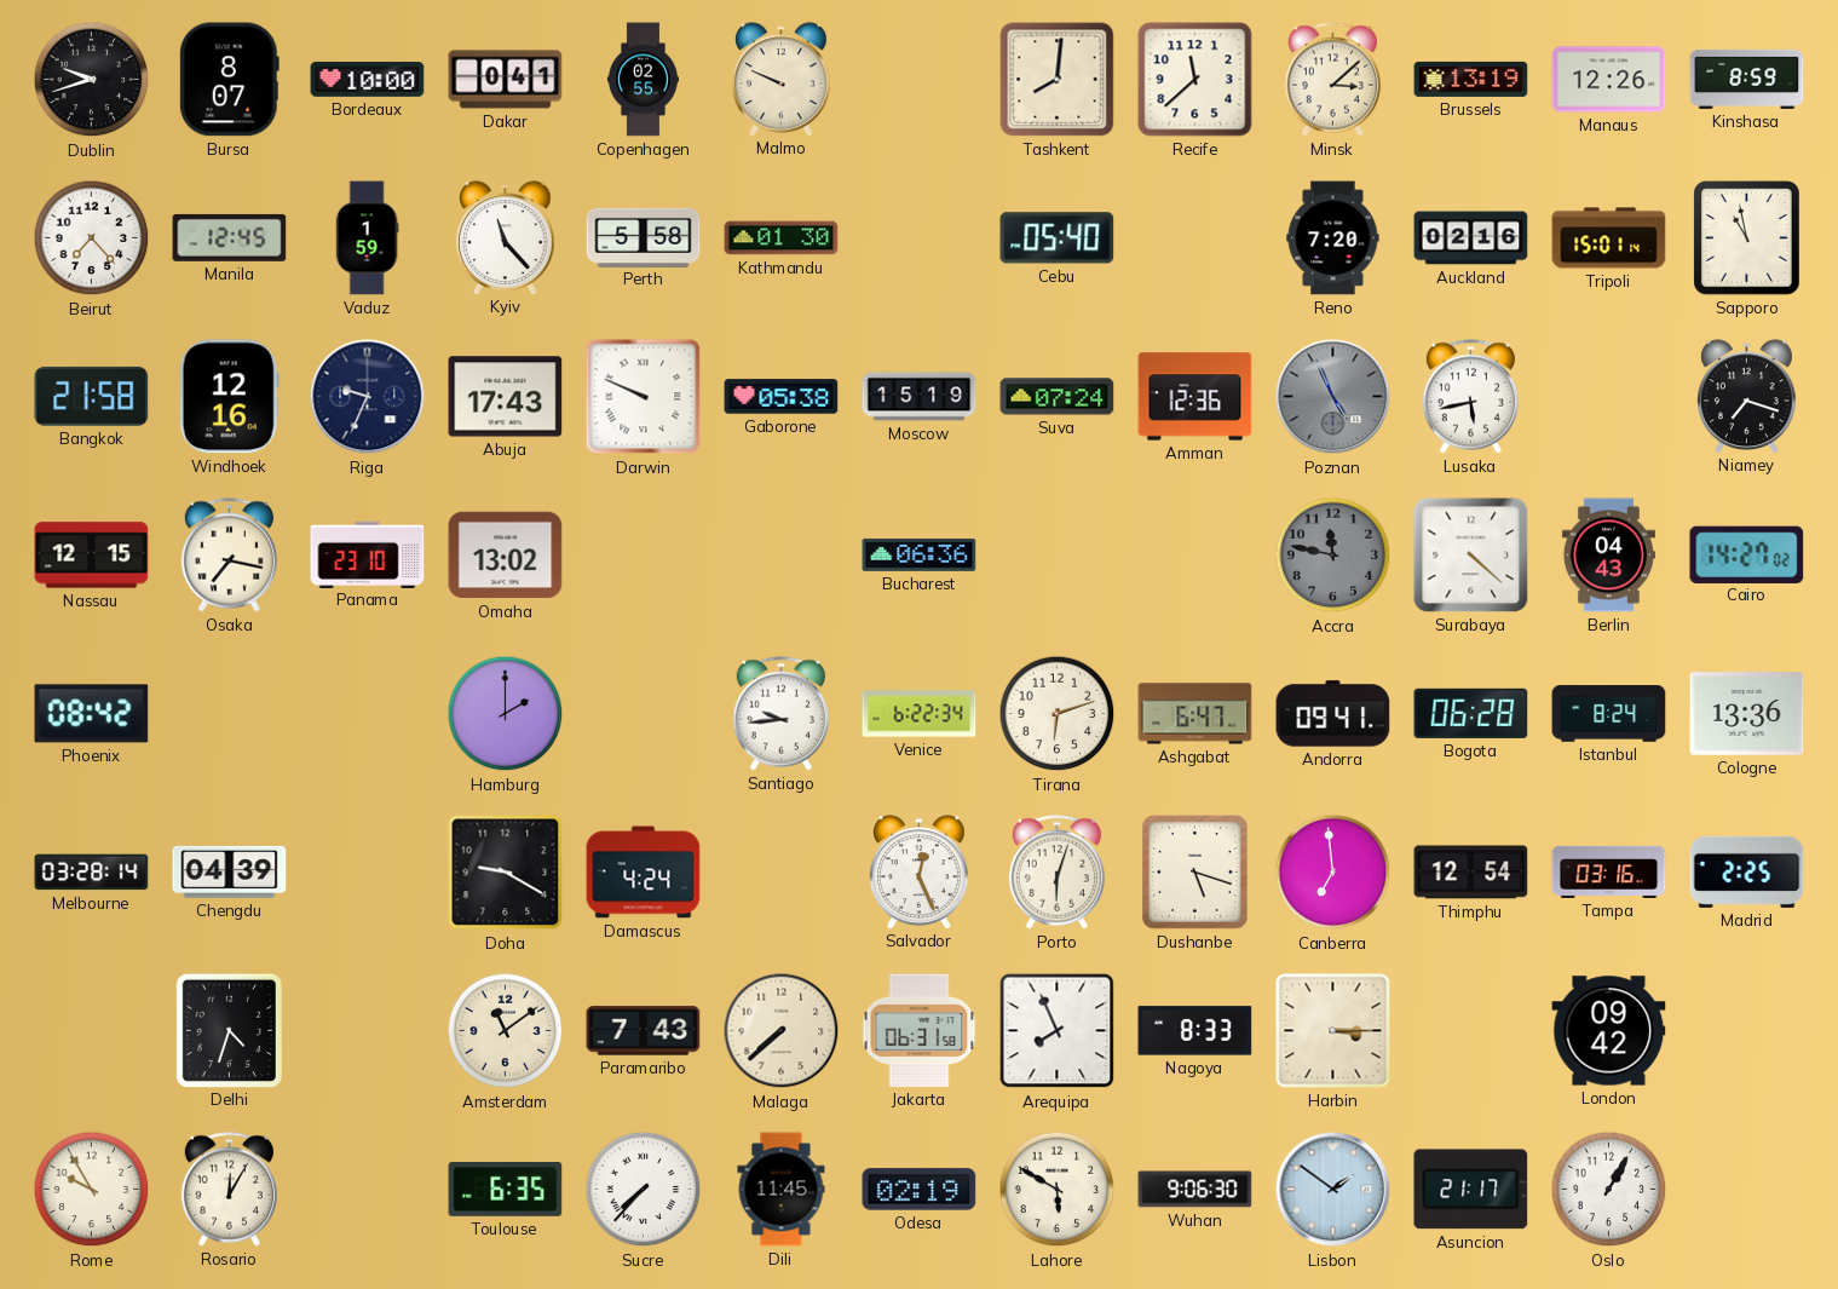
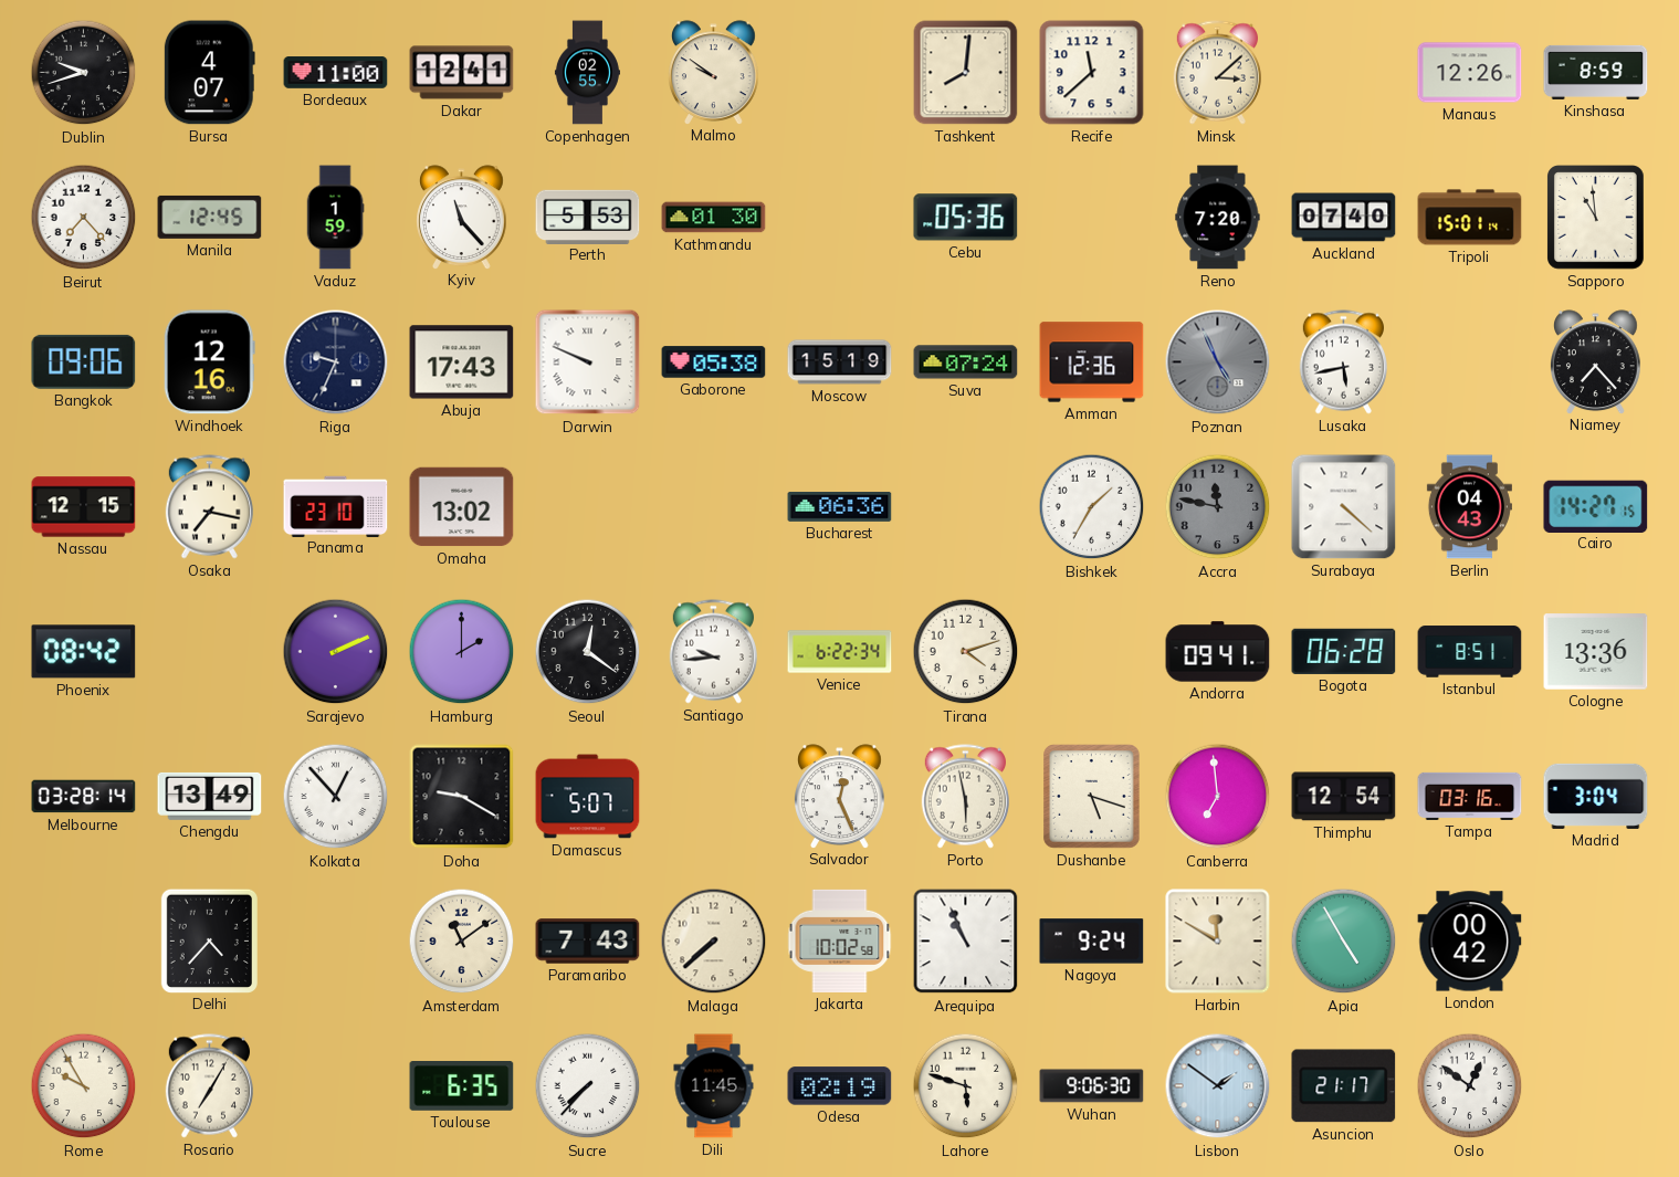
Bursa: 8:07 -> 4:07 (209, 73)
Bordeaux: 10:00 -> 11:00 (336, 73)
Dakar: 0:41 -> 12:41 (462, 73)
Malmo: 9:49 -> 9:51 (714, 72)
Brussels: 13:19 -> none (1471, 79)
Perth: 5:58 -> 5:53 (588, 217)
Cebu: 05:40 -> 05:36 (966, 218)
Auckland: 02:16 -> 07:40 (1344, 218)
Sapporo: 10:58 -> 10:59 (1596, 218)
Bangkok: 21:58 -> 09:06 (84, 361)
Niamey: 7:18 -> 7:23 (1596, 361)
Bishkek: none -> 1:35 (1092, 507)
Cairo: 14:27:02 -> 14:27:15 (1596, 506)
Sarajevo: none -> 2:11 (336, 652)
Seoul: none -> 12:21 (588, 652)
Tirana: 6:12 -> 4:12 (966, 652)
Ashgabat: 6:47 -> none (1195, 714)
Istanbul: 8:24 -> 8:51 (1470, 652)
Chengdu: 04:39 -> 13:49 (210, 796)
Kolkata: none -> 12:53 (336, 797)
Damascus: 4:24 -> 5:07 (588, 797)
Porto: 6:03 -> 5:58 (965, 797)
Madrid: 2:25 -> 3:04 (1596, 796)
Delhi: 4:33 -> 4:37 (209, 940)
Jakarta: 06:31 -> 10:02 (840, 940)
Arequipa: 7:56 -> 10:56 (966, 942)
Nagoya: 8:33 -> 9:24 (1092, 942)
Harbin: 3:15 -> 11:50 (1218, 942)
Apia: none -> 4:55 (1344, 942)
London: 09:42 -> 00:42 (1470, 942)
Rosario: 12:05 -> 7:05 (209, 1086)
Lahore: 5:50 -> 5:48 (966, 1086)
Oslo: 1:05 -> 12:51 (1470, 1086)
